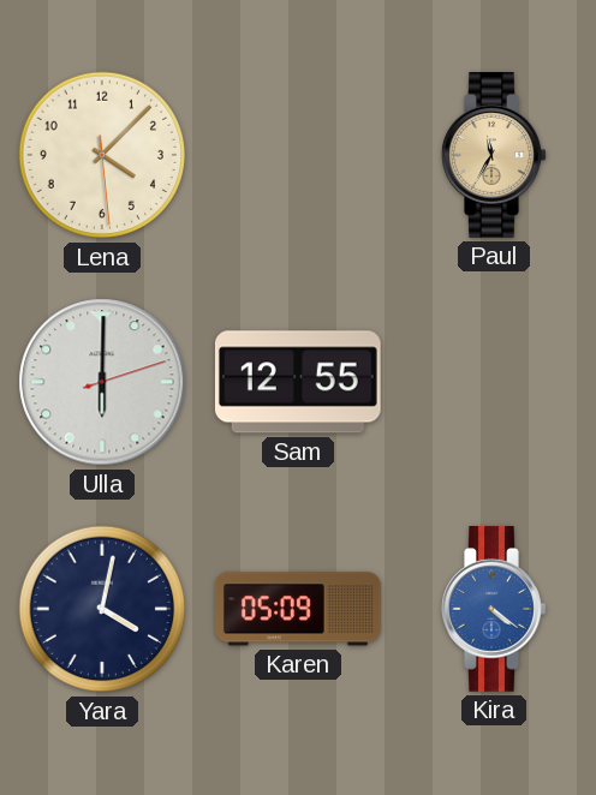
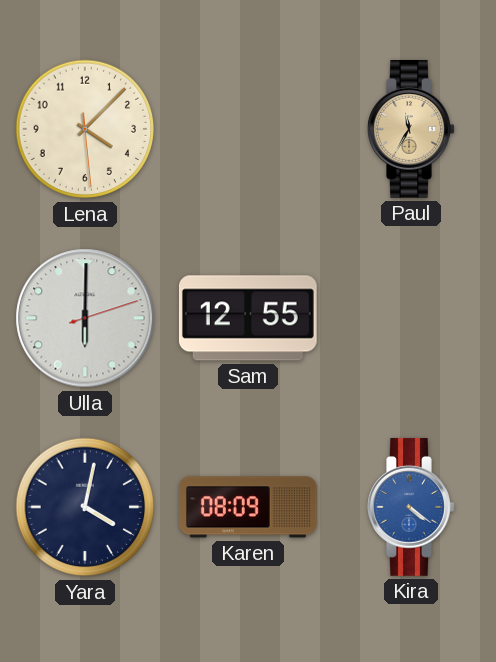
Karen: 05:09 -> 08:09 (249, 507)
